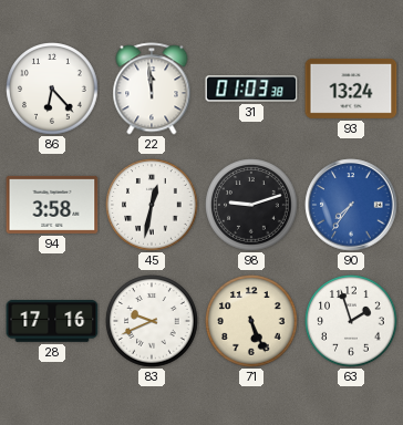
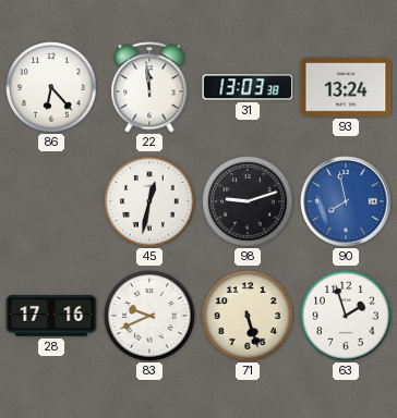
31: 01:03 -> 13:03 (248, 87)
94: 3:58 -> none (52, 205)
90: 7:36 -> 7:58 (346, 201)
71: 5:26 -> 5:27 (248, 316)
